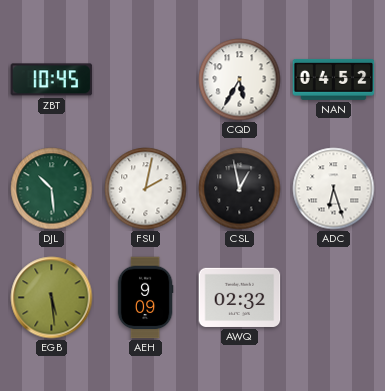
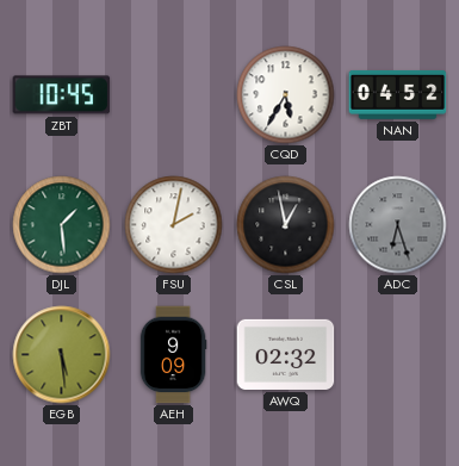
DJL: 10:29 -> 1:29 (62, 225)
ADC dial: white -> grey (398, 225)
